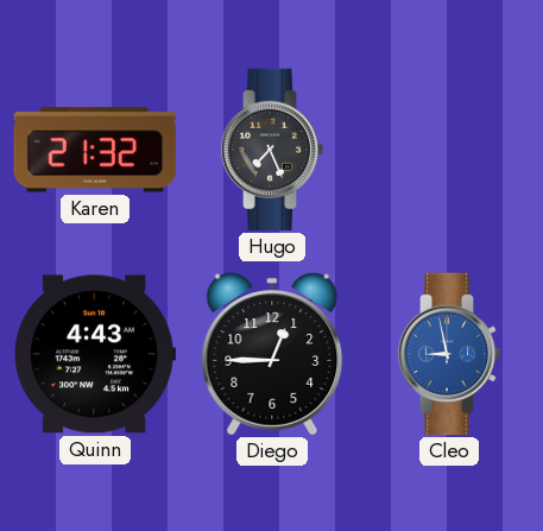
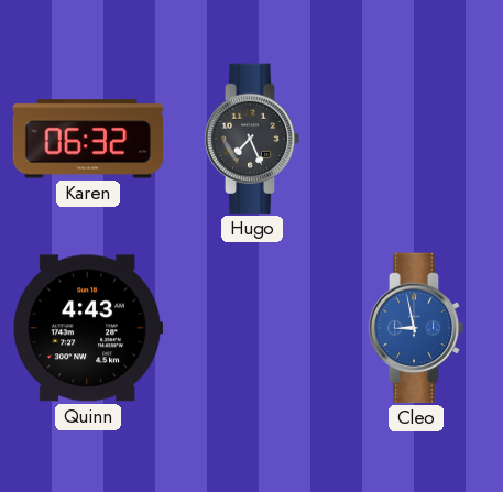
Karen: 21:32 -> 06:32 (88, 139)
Diego: 12:45 -> none (272, 354)
